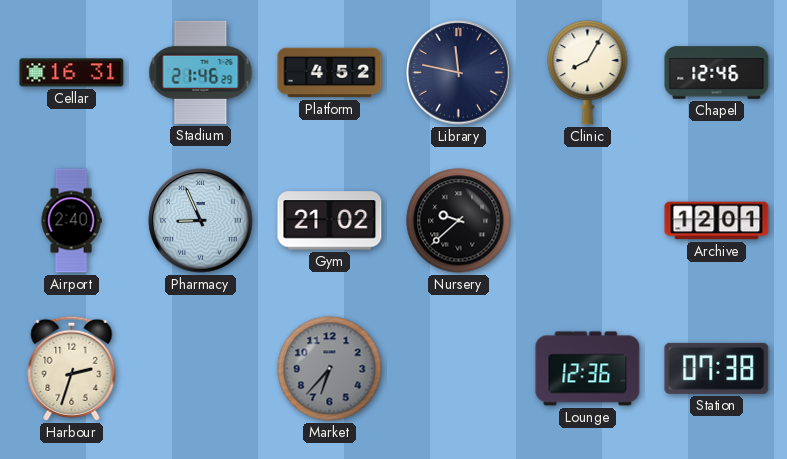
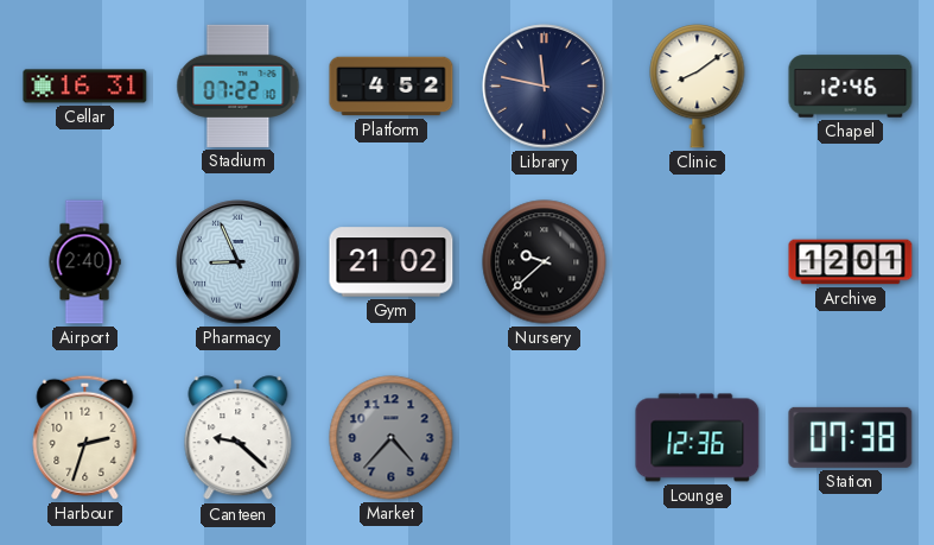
Stadium: 21:46 -> 07:22 (239, 85)
Clinic: 8:05 -> 8:09 (698, 87)
Canteen: none -> 9:22 (239, 438)
Market: 6:37 -> 4:37 (392, 438)
